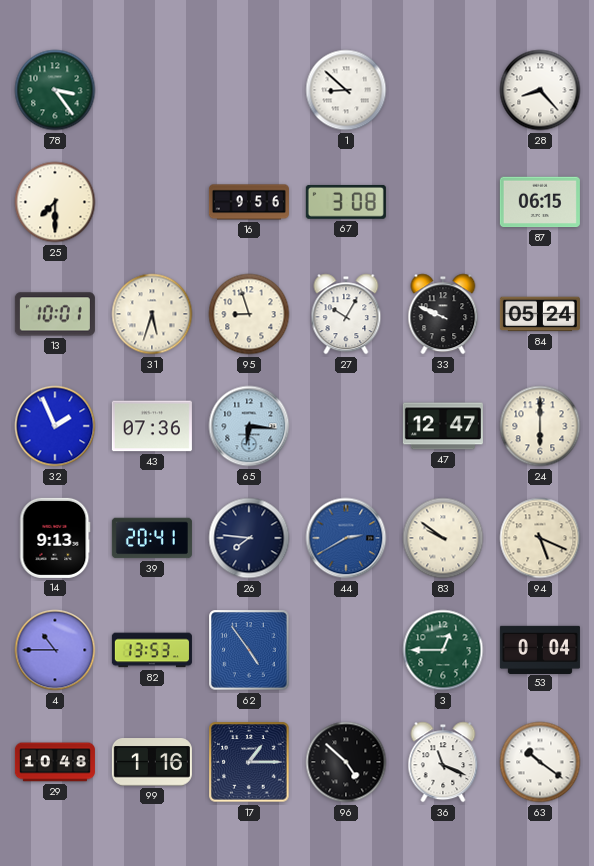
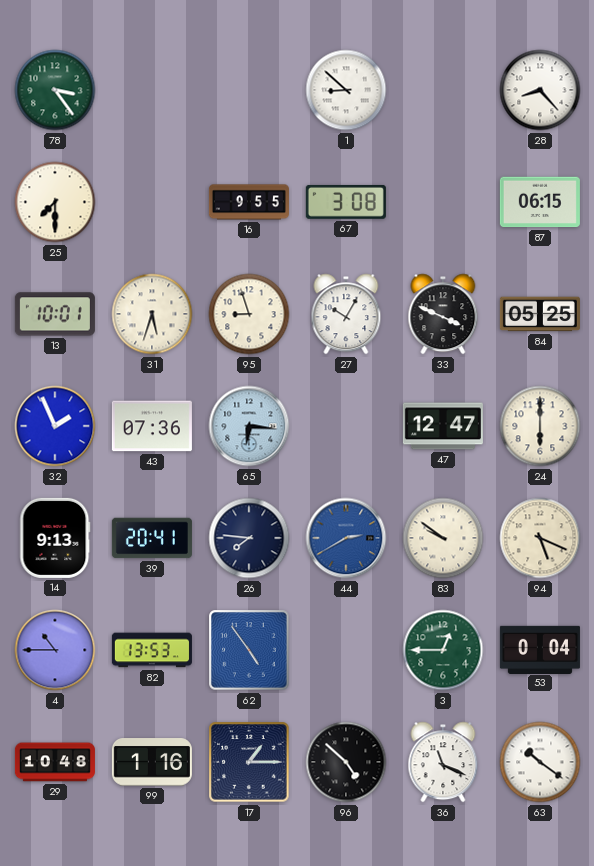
16: 9:56 -> 9:55 (249, 202)
33: 9:49 -> 3:49 (443, 314)
84: 05:24 -> 05:25 (540, 314)
